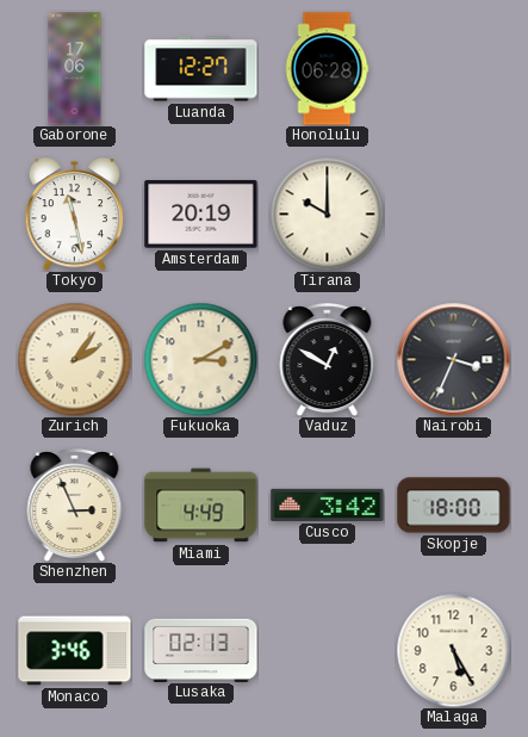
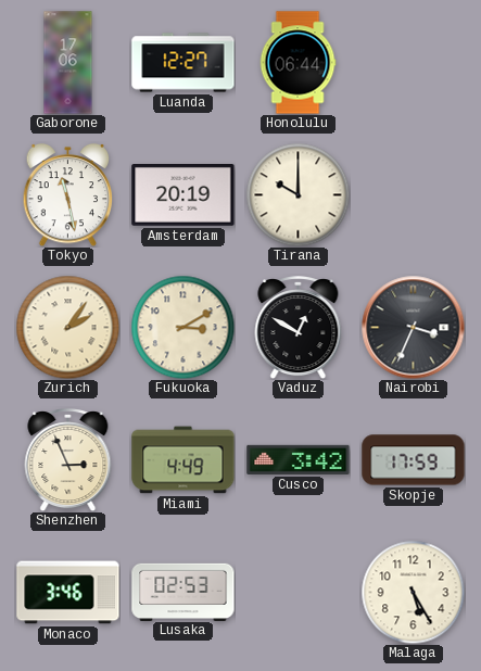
Honolulu: 06:28 -> 06:44 (298, 63)
Skopje: 18:00 -> 17:59 (414, 460)
Lusaka: 02:13 -> 02:53 (183, 592)
